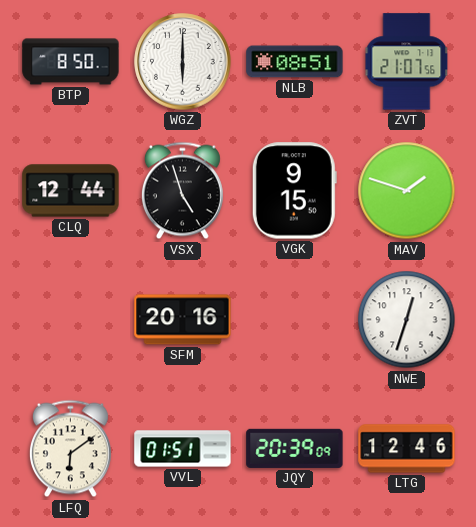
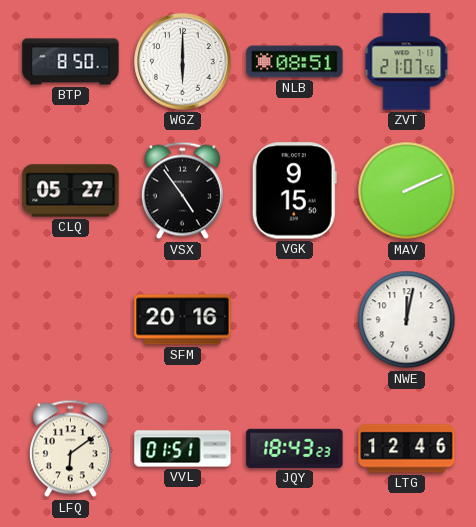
CLQ: 12:44 -> 05:27 (71, 191)
VSX: 4:57 -> 4:54 (182, 191)
MAV: 1:48 -> 2:11 (407, 191)
NWE: 12:33 -> 12:02 (407, 320)
JQY: 20:39 -> 18:43 (295, 448)
